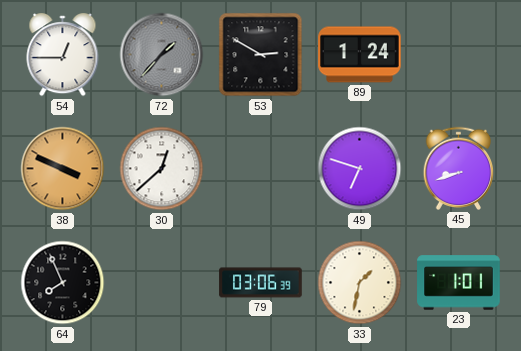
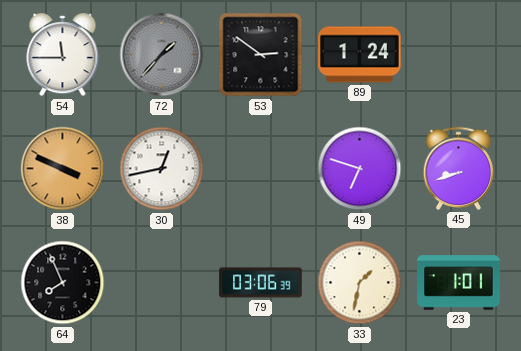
54: 12:45 -> 11:45 (63, 56)
53: 2:50 -> 2:51 (261, 55)
30: 12:38 -> 12:43 (162, 169)
